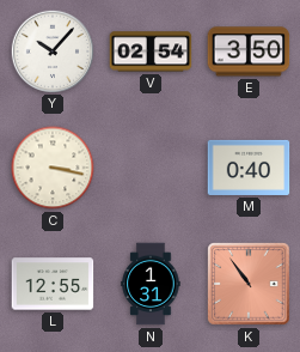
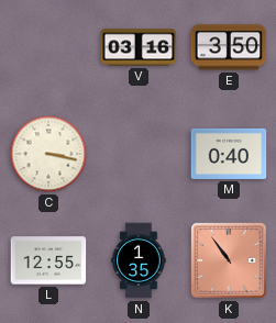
Y: 10:07 -> none (51, 50)
V: 02:54 -> 03:16 (139, 47)
N: 1:31 -> 1:35 (139, 260)
